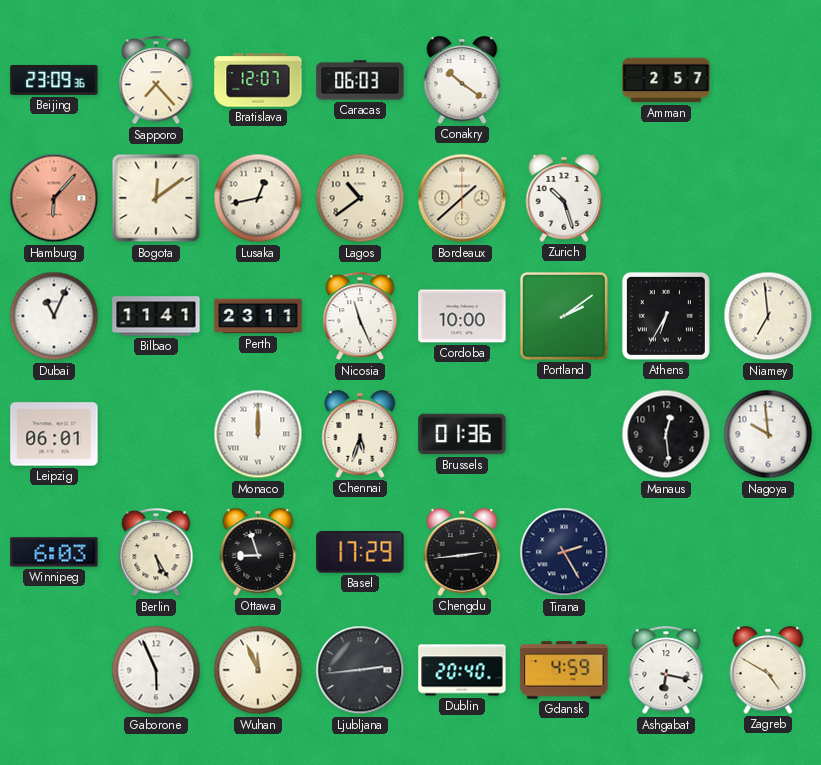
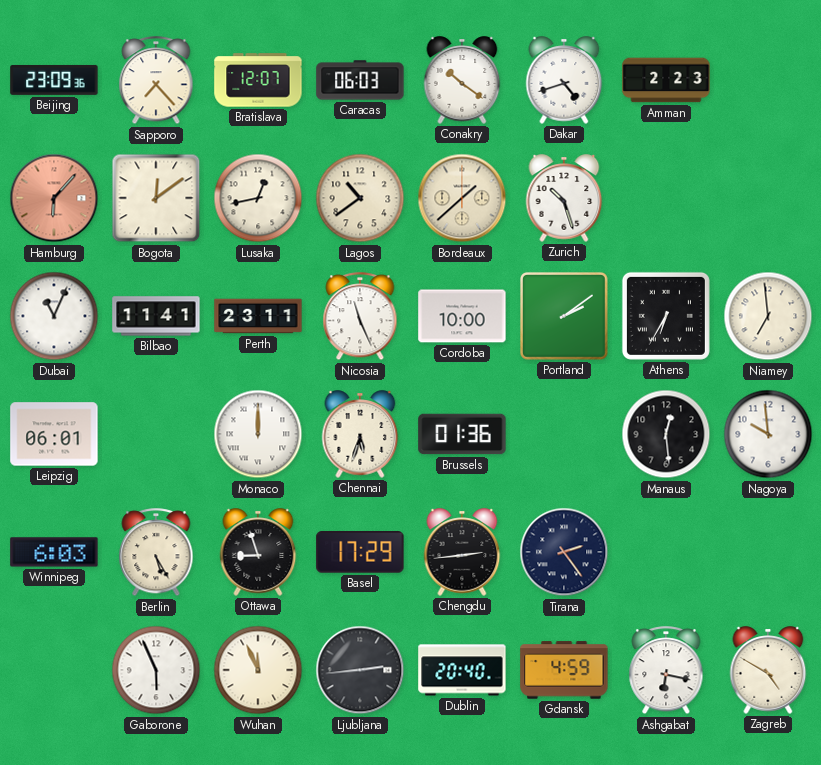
Dakar: none -> 4:42 (564, 80)
Amman: 2:57 -> 2:23 (666, 80)
Tirana: 2:25 -> 2:24 (564, 552)
